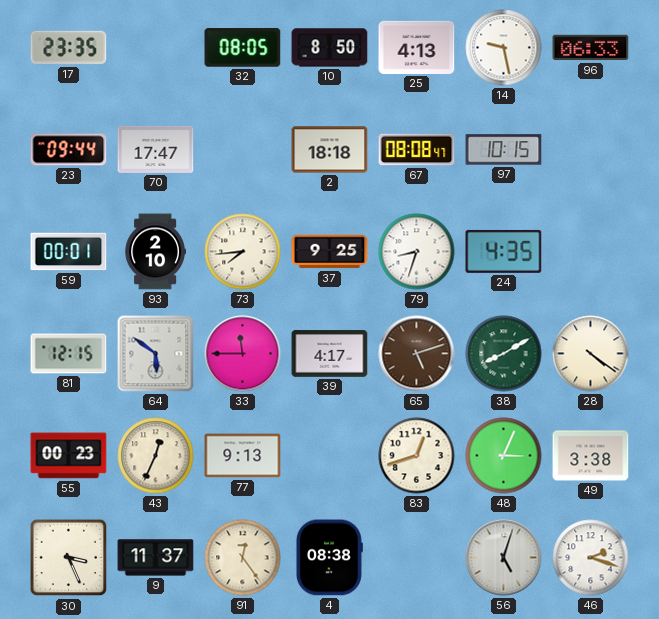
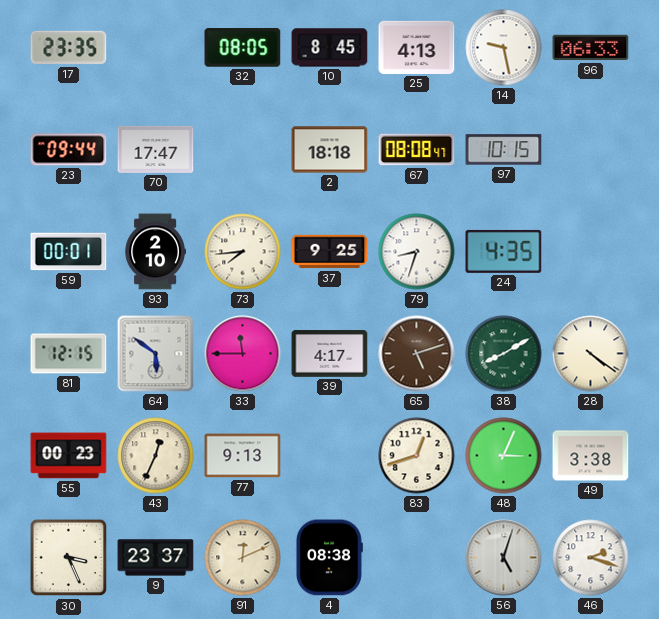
10: 8:50 -> 8:45 (330, 48)
9: 11:37 -> 23:37 (156, 558)
91: 12:24 -> 12:11 (243, 558)
